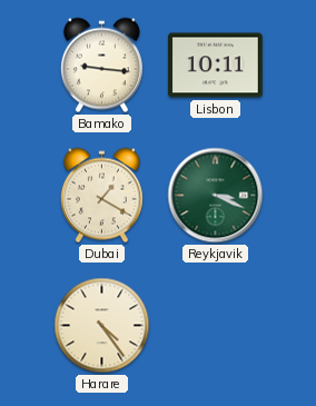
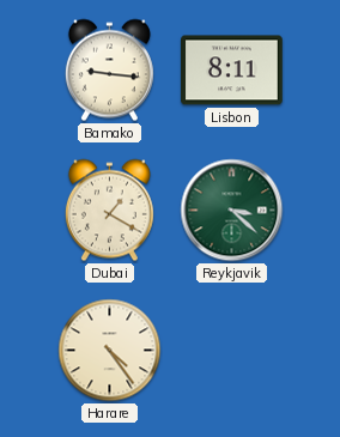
Lisbon: 10:11 -> 8:11 (232, 71)
Reykjavik: 3:19 -> 3:22 (232, 211)
